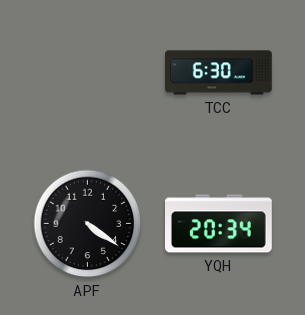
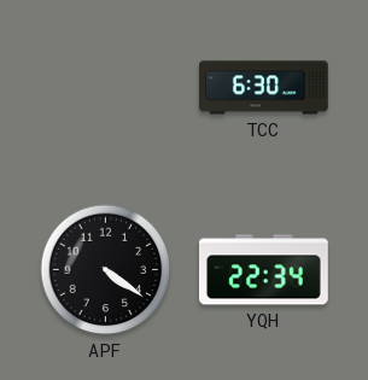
YQH: 20:34 -> 22:34 (264, 270)
